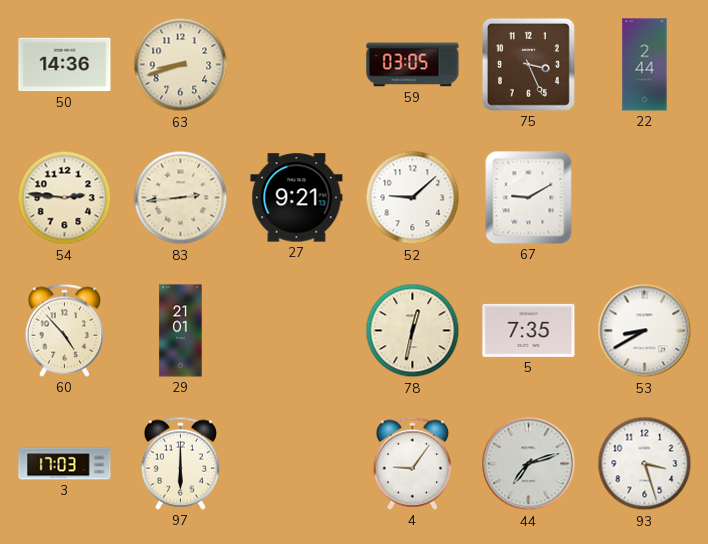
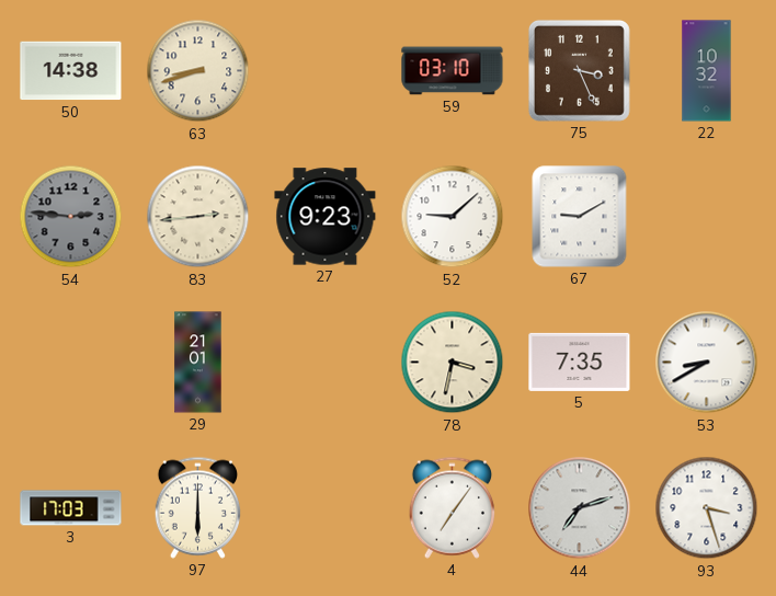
50: 14:36 -> 14:38 (71, 71)
59: 03:05 -> 03:10 (453, 71)
22: 2:44 -> 10:32 (707, 71)
54 dial: cream -> grey (71, 217)
27: 9:21 -> 9:23 (326, 217)
60: 4:53 -> none (64, 330)
78: 12:32 -> 3:32 (453, 363)
4: 9:06 -> 7:06 (452, 507)
